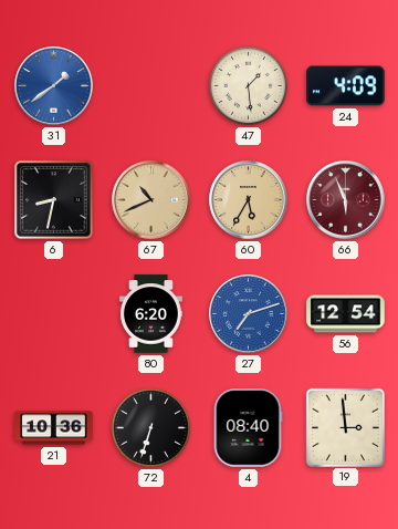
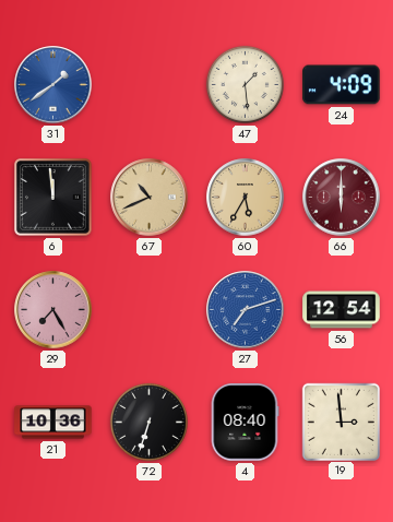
6: 8:32 -> 11:59 (53, 198)
66: 5:56 -> 6:00 (342, 198)
29: none -> 7:25 (53, 310)
80: 6:20 -> none (150, 314)
